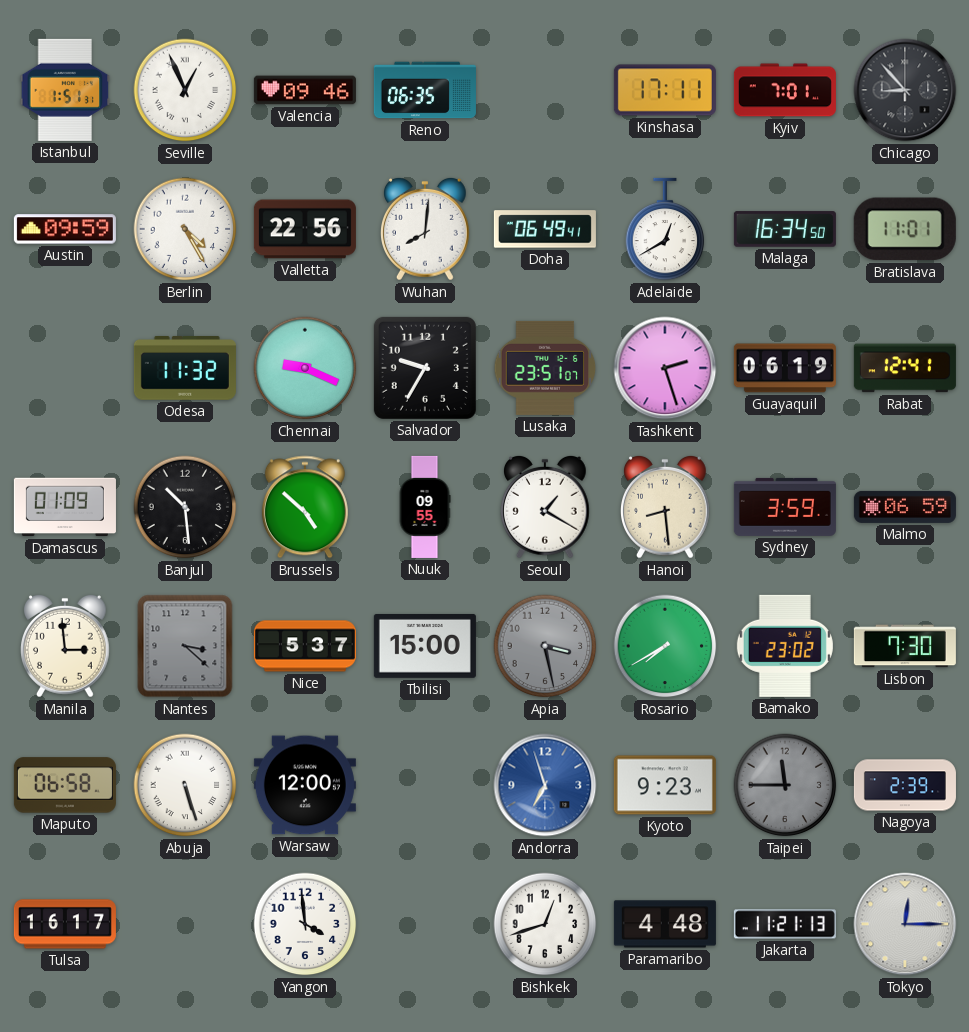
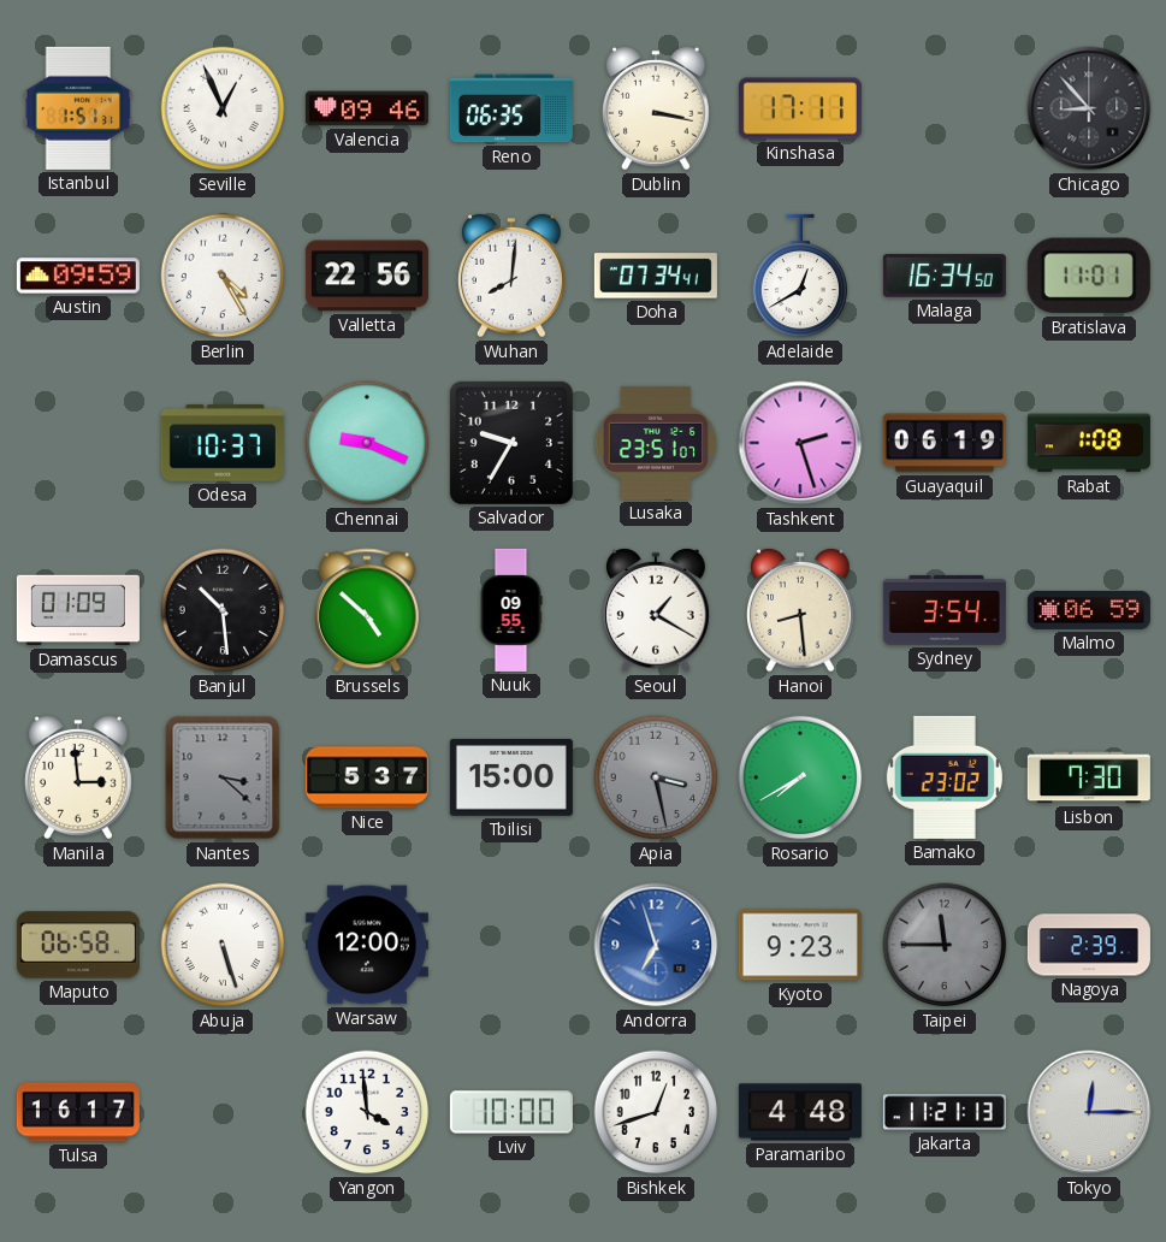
Dublin: none -> 3:17 (657, 108)
Kyiv: 7:01 -> none (785, 90)
Doha: 06:49 -> 07:34 (656, 276)
Odesa: 11:32 -> 10:37 (223, 443)
Rabat: 12:41 -> 1:08 (1089, 443)
Sydney: 3:59 -> 3:54 (945, 610)
Lviv: none -> 10:00 (511, 1112)
